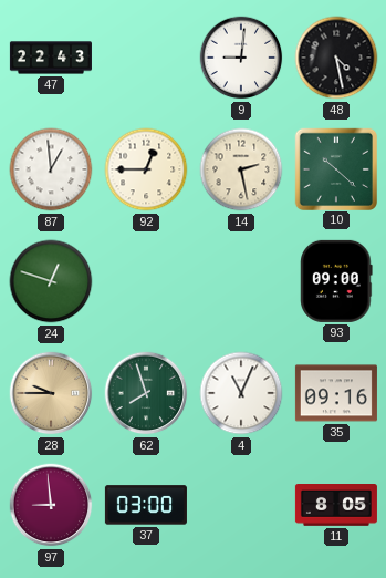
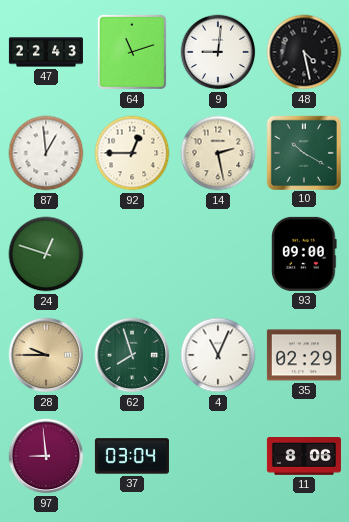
64: none -> 11:12 (132, 52)
10: 10:22 -> 10:20 (303, 152)
35: 09:16 -> 02:29 (304, 355)
37: 03:00 -> 03:04 (132, 456)
11: 8:05 -> 8:06 (304, 457)
